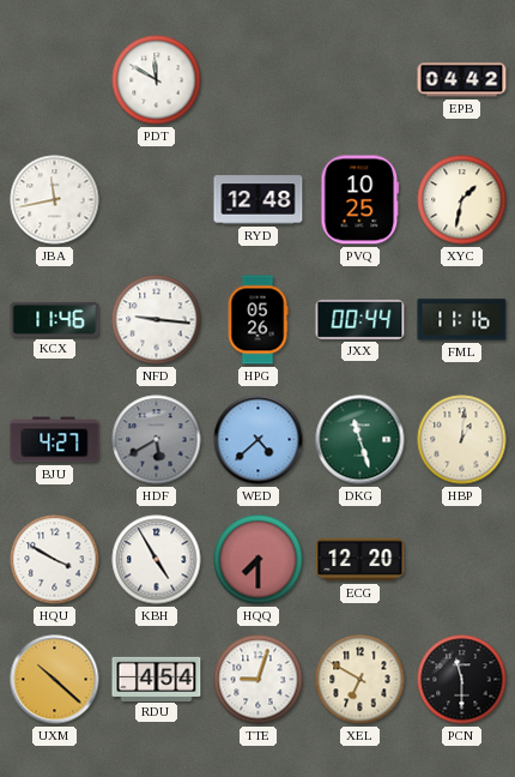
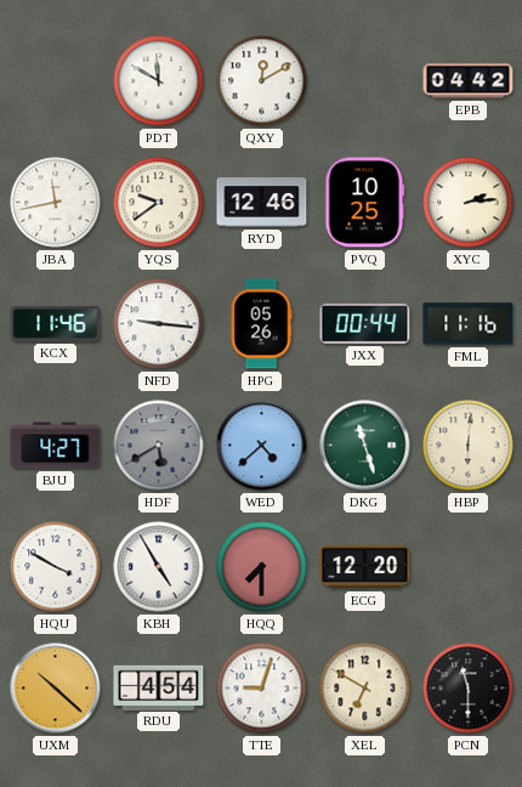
QXY: none -> 12:10 (262, 81)
YQS: none -> 9:39 (159, 203)
RYD: 12:48 -> 12:46 (262, 203)
XYC: 1:32 -> 2:14 (469, 203)
HBP: 1:01 -> 6:01 (469, 446)
